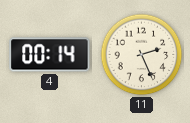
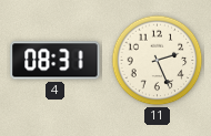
4: 00:14 -> 08:31 (56, 61)
